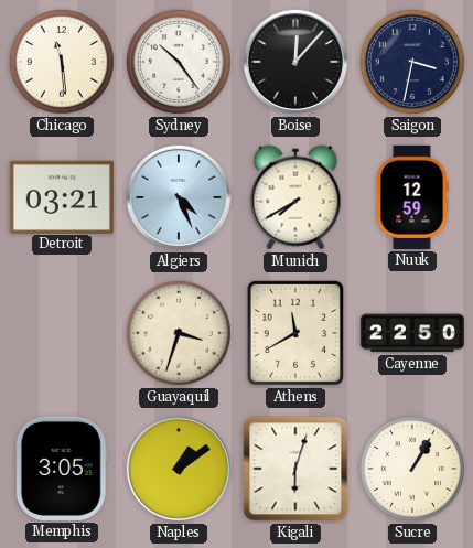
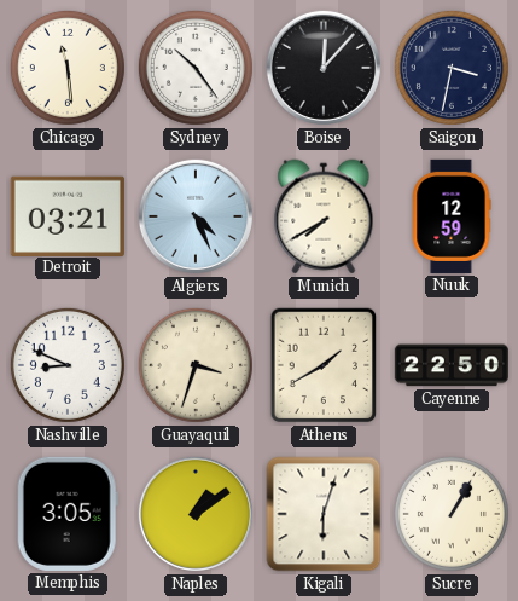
Nashville: none -> 8:49 (68, 365)
Athens: 11:40 -> 1:40 (324, 365)
